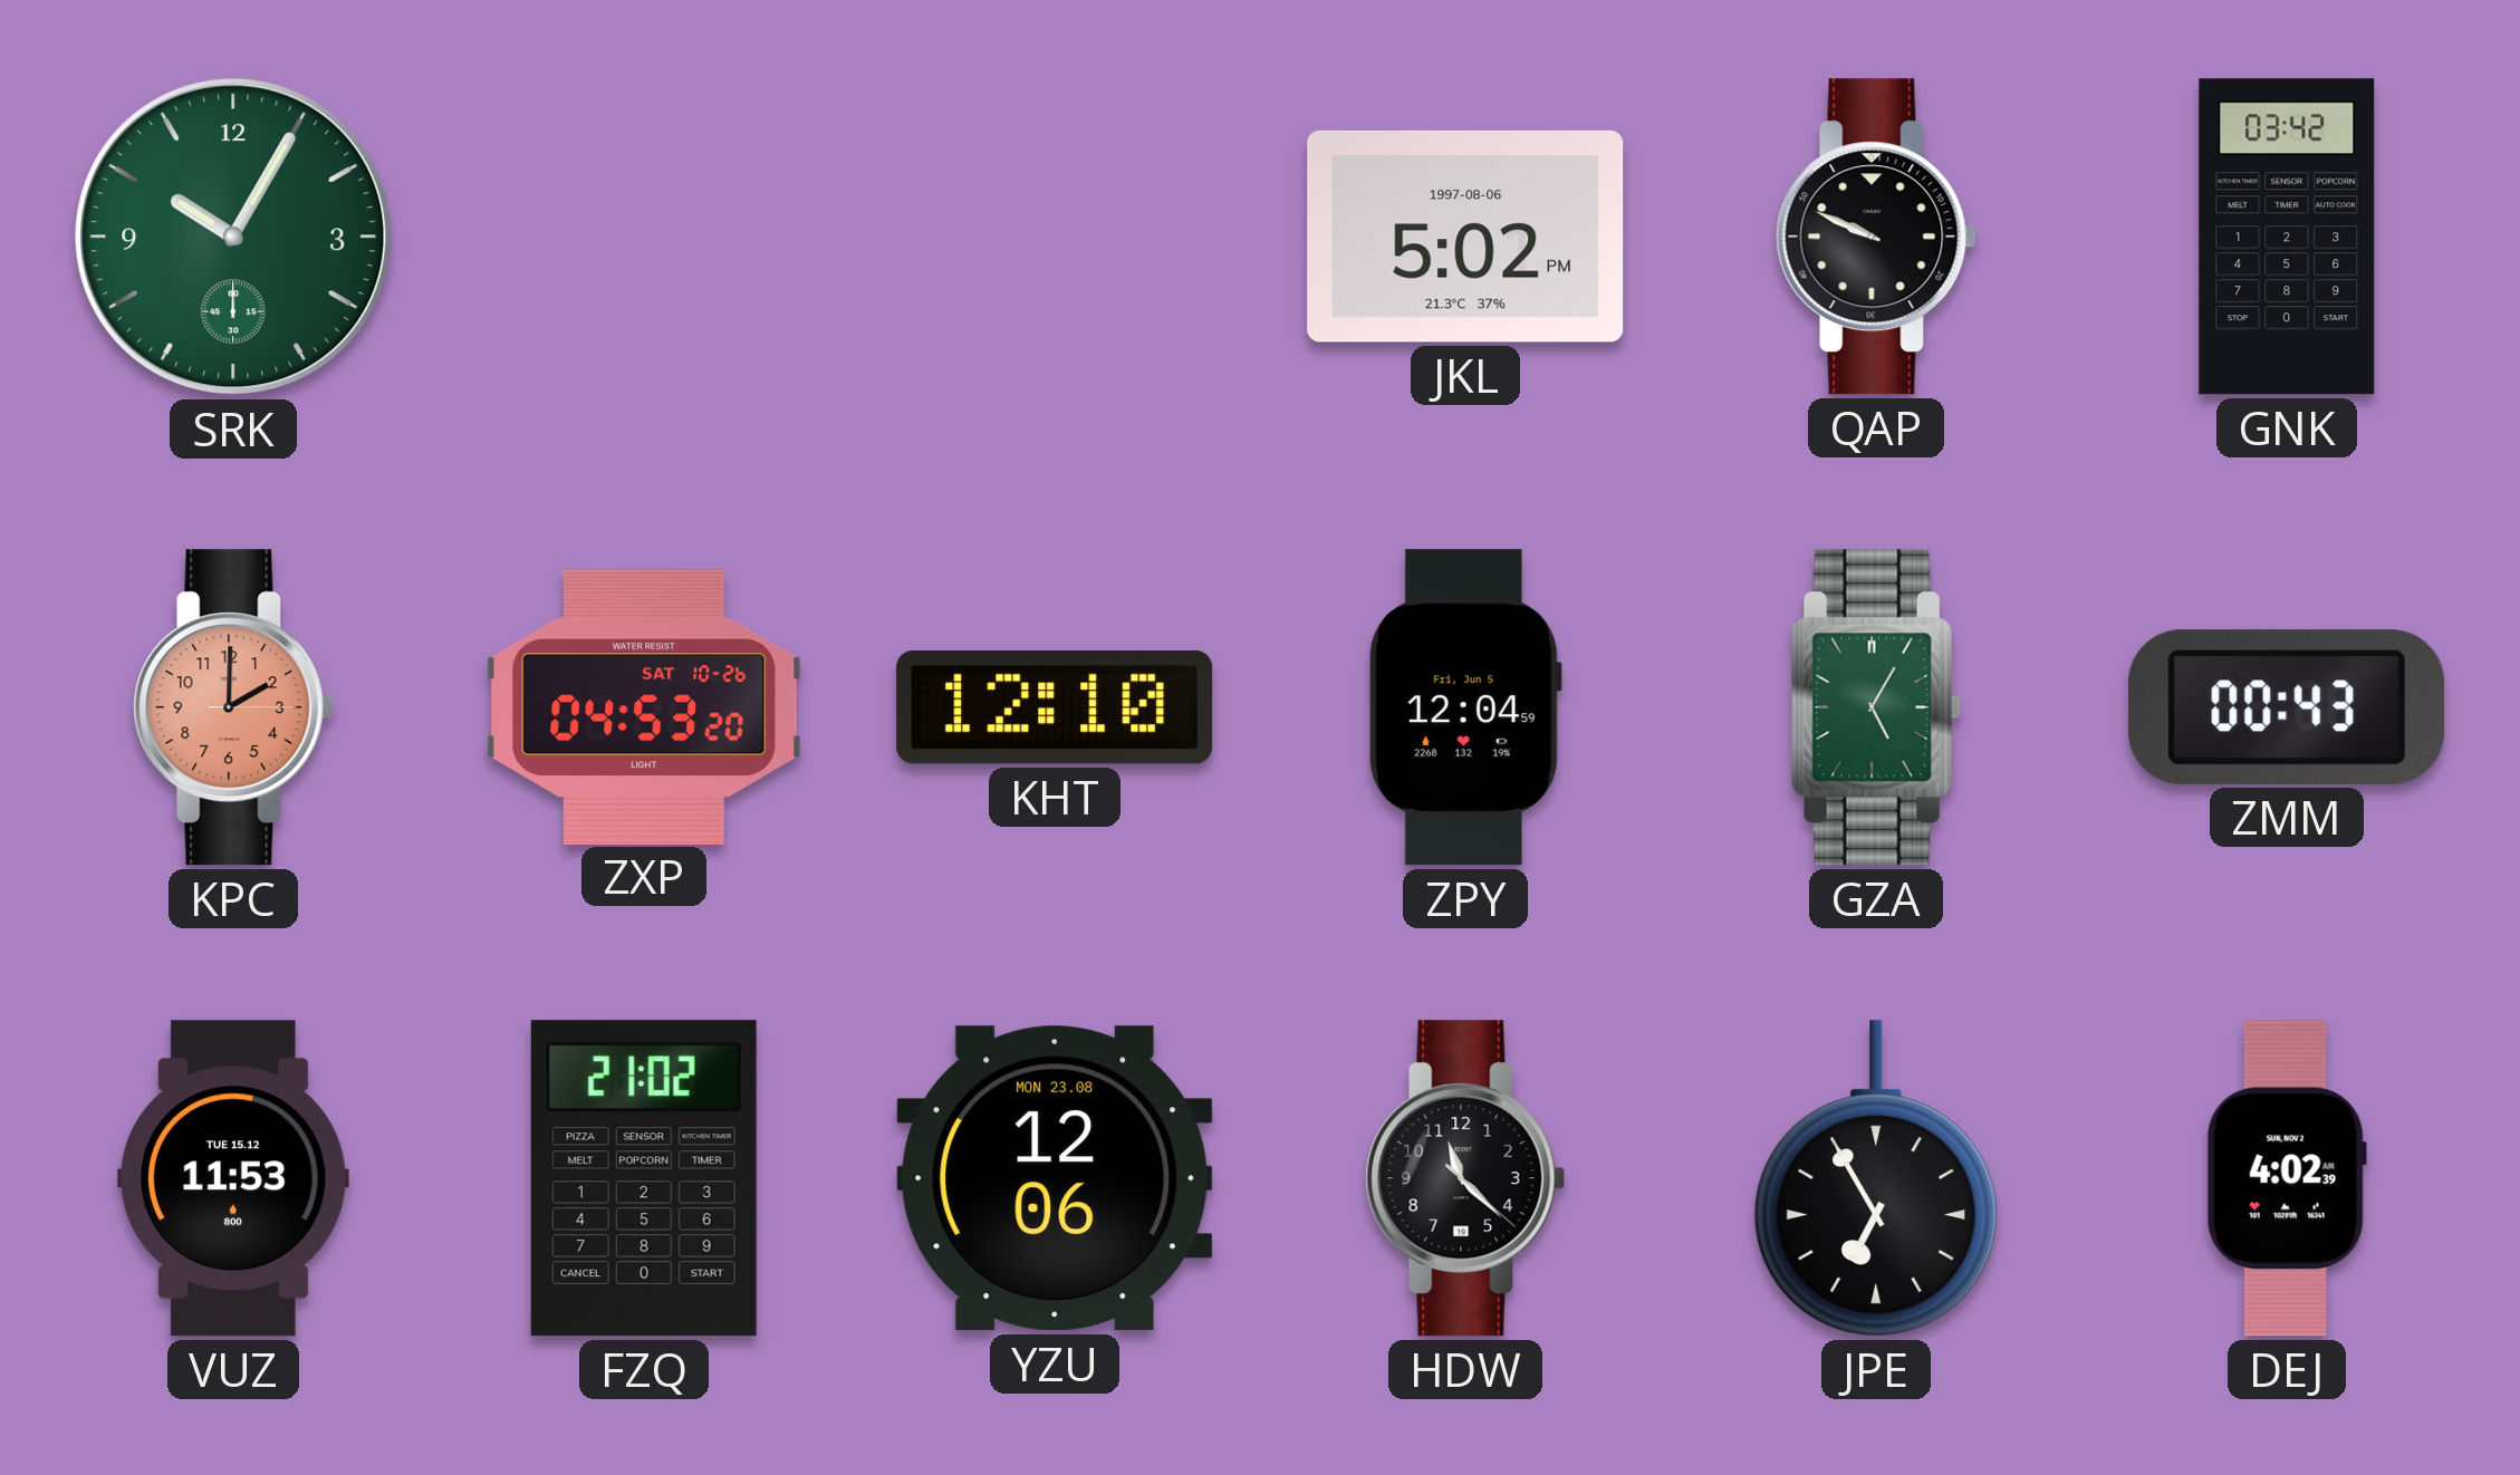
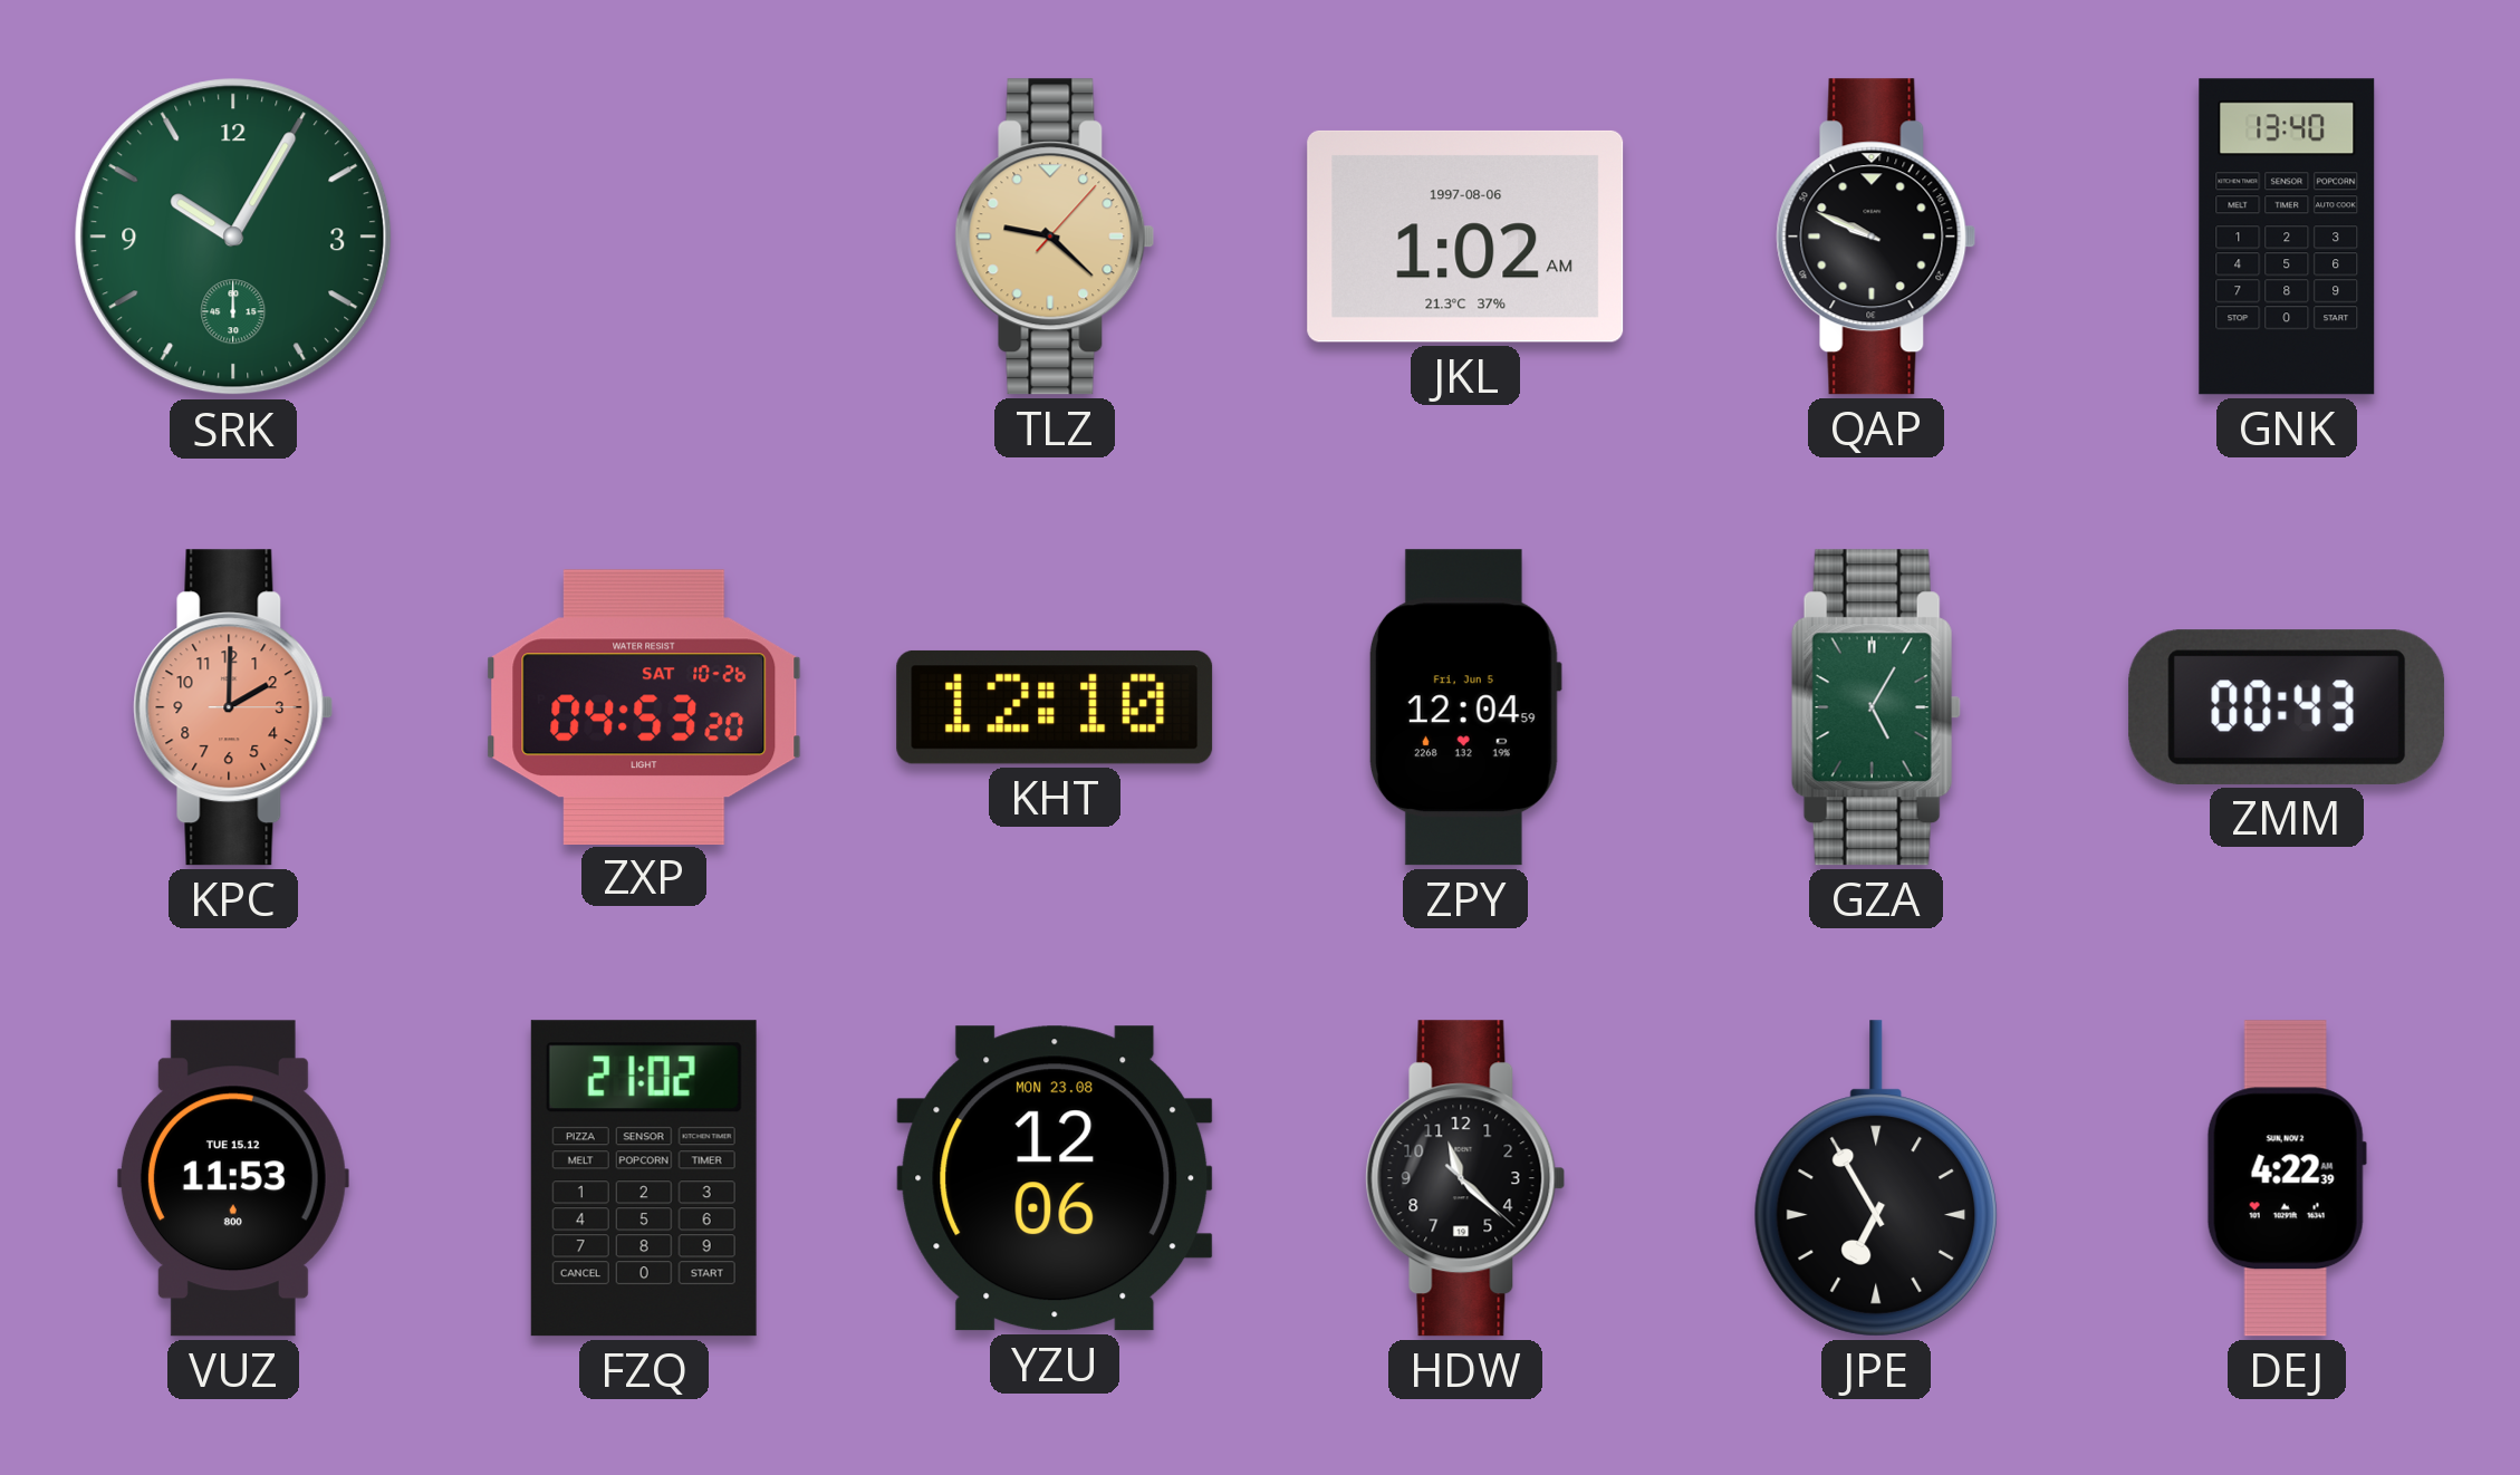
TLZ: none -> 9:22 (1055, 237)
JKL: 5:02 -> 1:02 (1465, 237)
GNK: 03:42 -> 13:40 (2287, 237)
DEJ: 4:02 -> 4:22 (2287, 1178)
